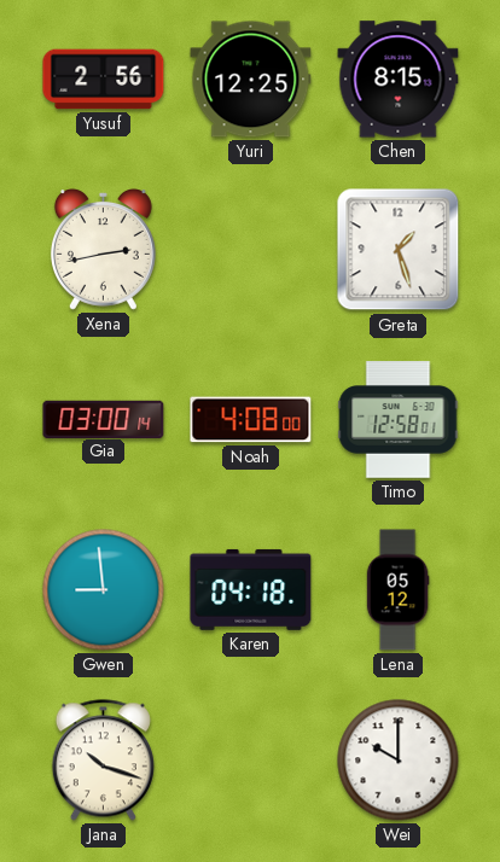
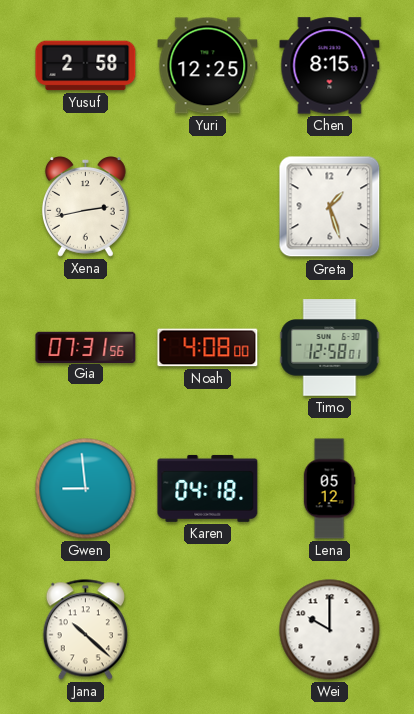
Yusuf: 2:56 -> 2:58 (86, 66)
Gia: 03:00 -> 07:31 (86, 347)
Jana: 10:18 -> 10:22 (85, 630)
